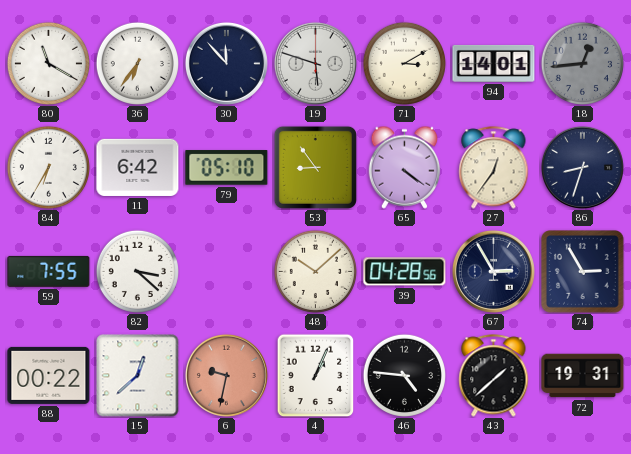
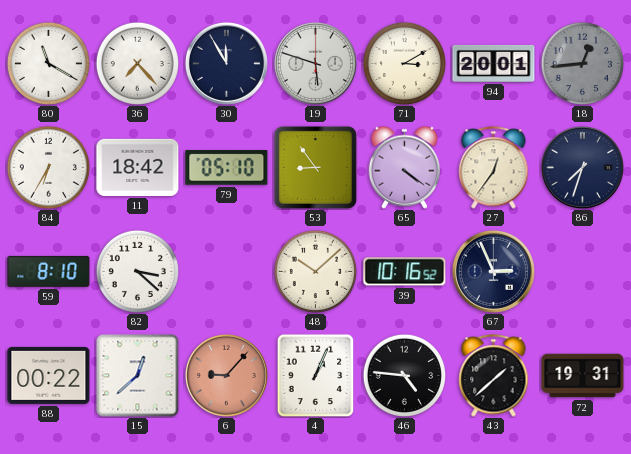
36: 6:36 -> 7:23 (137, 63)
30: 11:53 -> 11:55 (226, 63)
94: 14:01 -> 20:01 (494, 63)
11: 6:42 -> 18:42 (138, 167)
86: 8:33 -> 7:33 (582, 167)
59: 7:55 -> 8:10 (49, 271)
39: 04:28 -> 10:16 (405, 272)
67: 2:55 -> 2:56 (493, 271)
74: 2:55 -> none (582, 271)
6: 9:32 -> 9:07 (226, 375)
